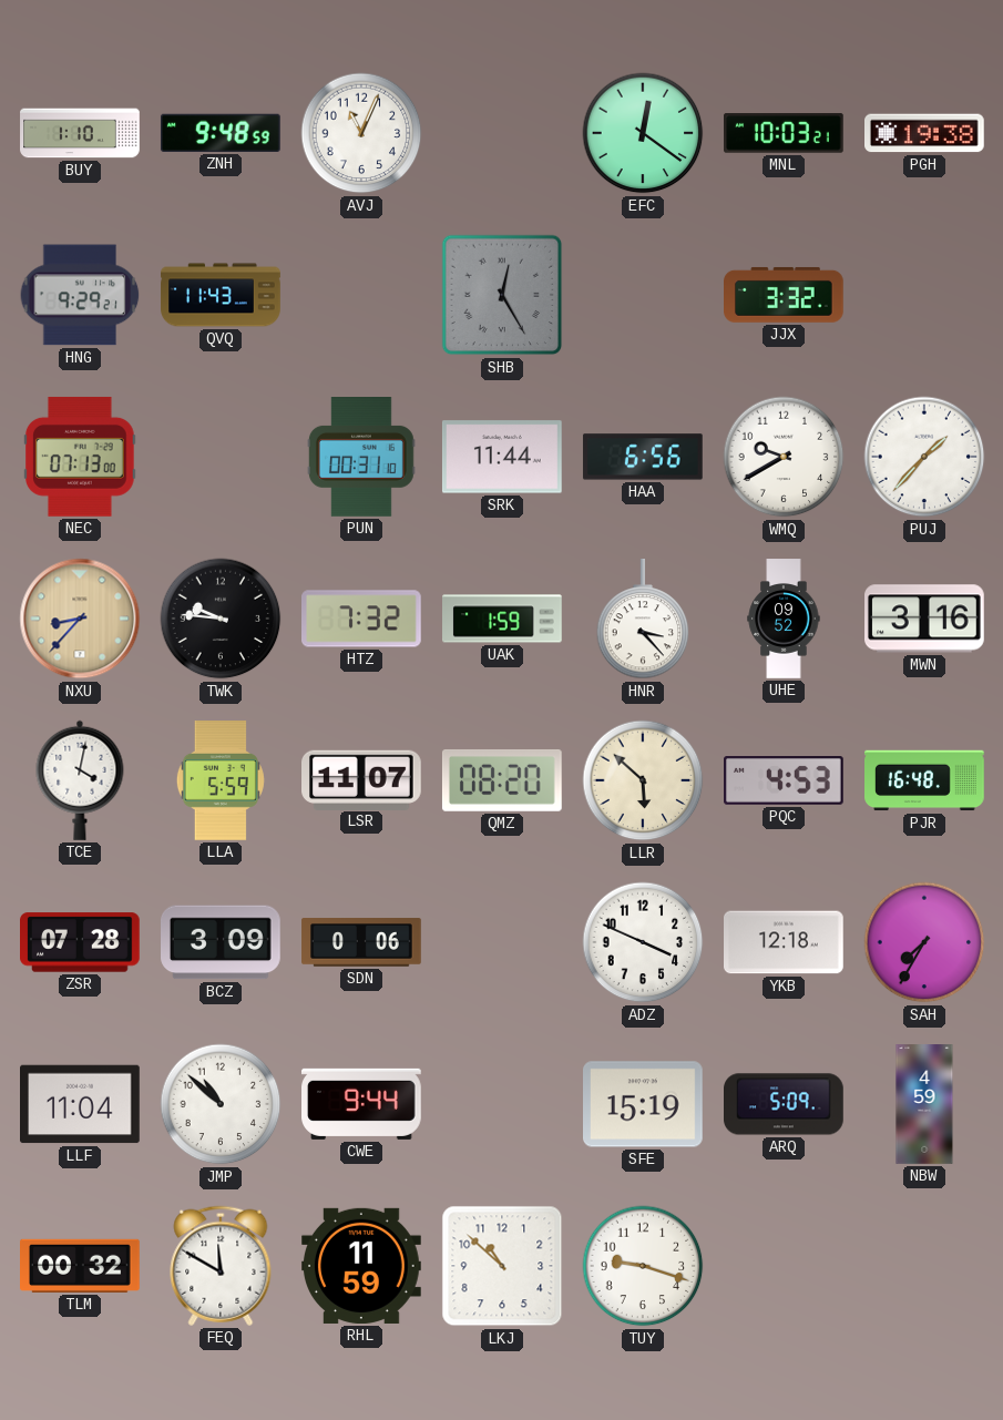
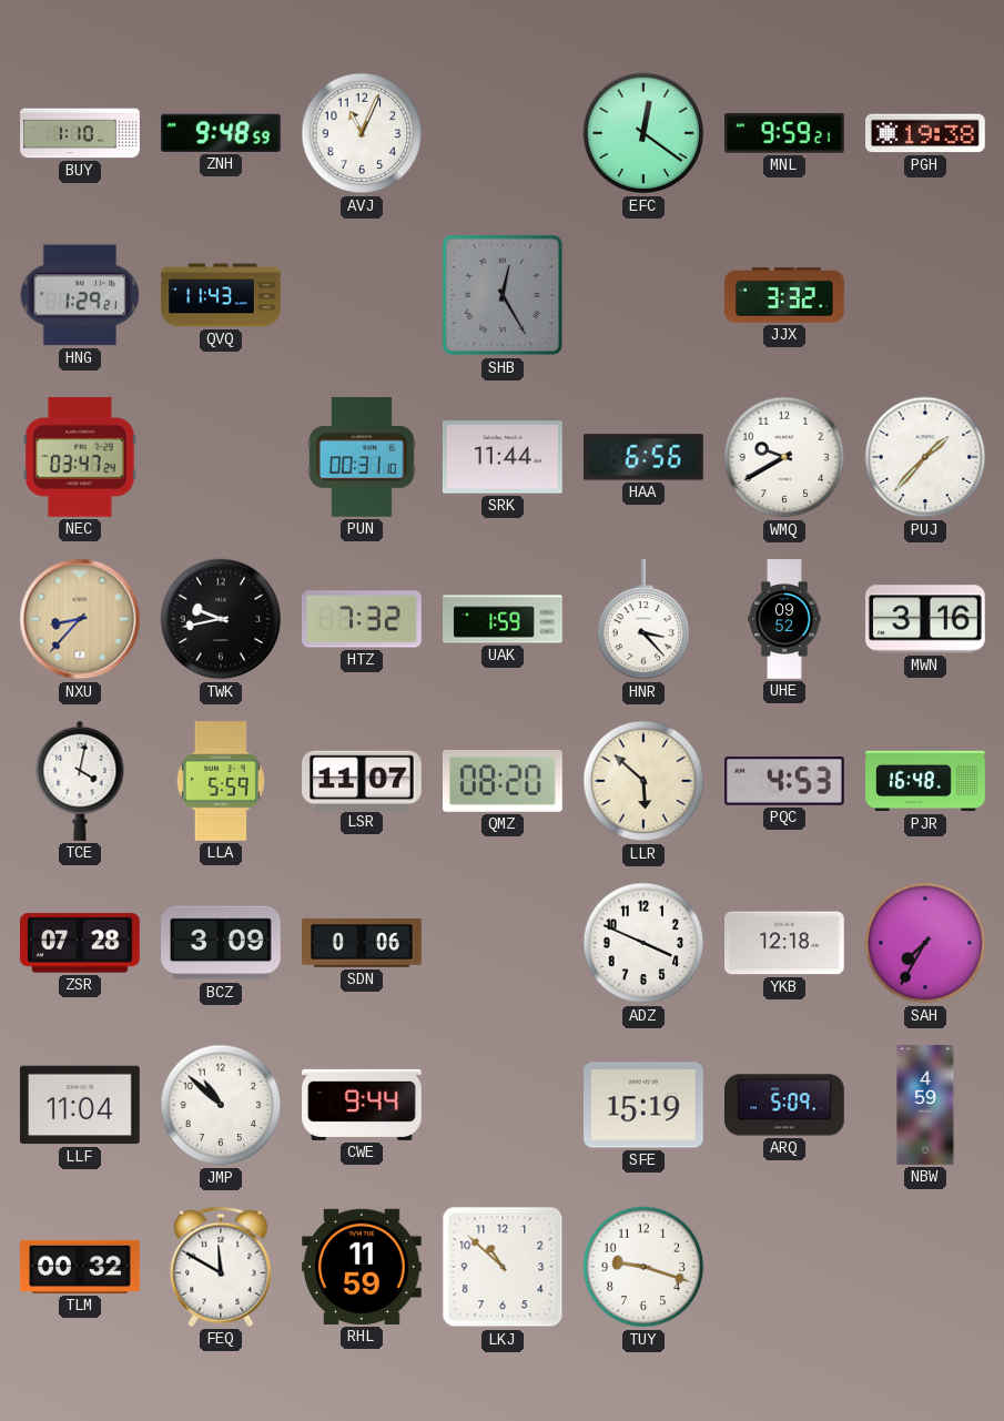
MNL: 10:03 -> 9:59 (785, 133)
HNG: 9:29 -> 1:29 (80, 295)
NEC: 07:13 -> 03:47 (81, 457)
TWK: 9:46 -> 9:43 (221, 619)
